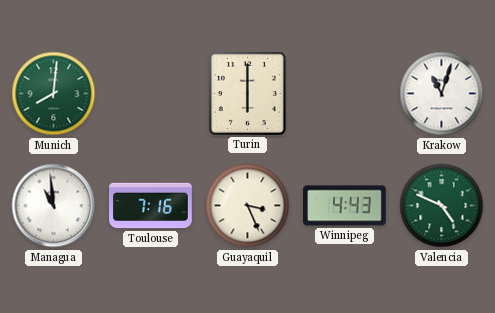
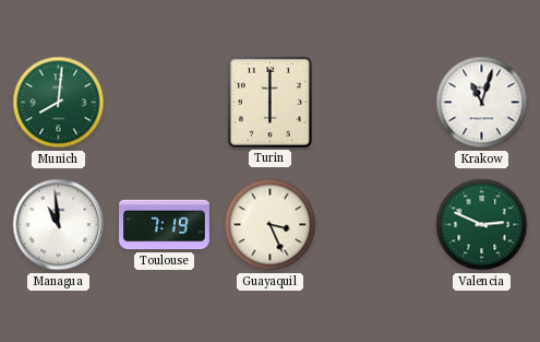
Toulouse: 7:16 -> 7:19 (165, 225)
Winnipeg: 4:43 -> none (345, 206)
Valencia: 4:49 -> 2:49 (482, 225)
